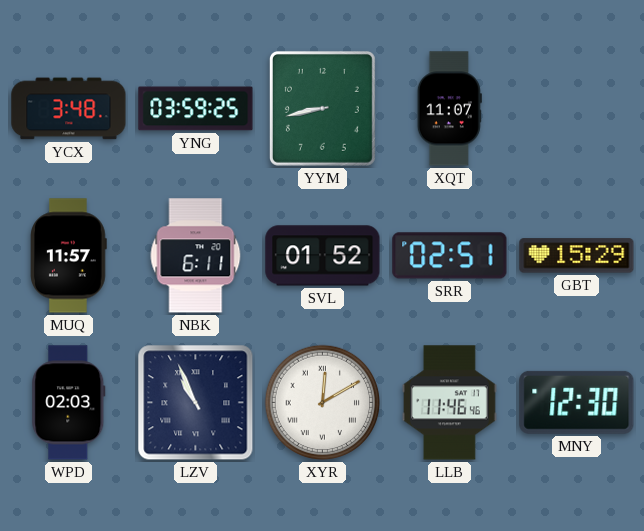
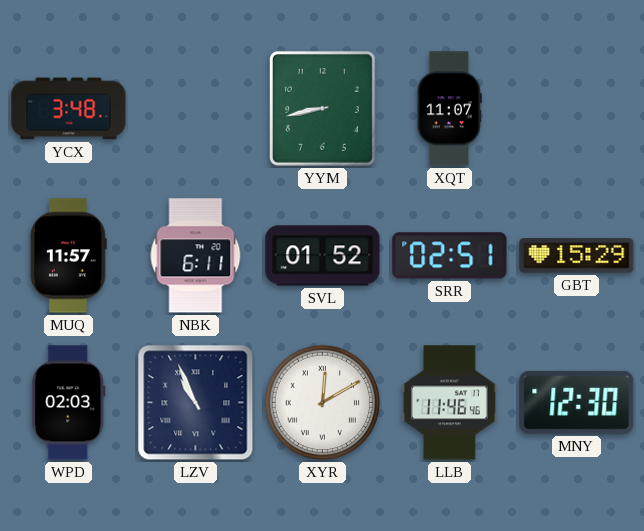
YNG: 03:59 -> none (196, 109)
